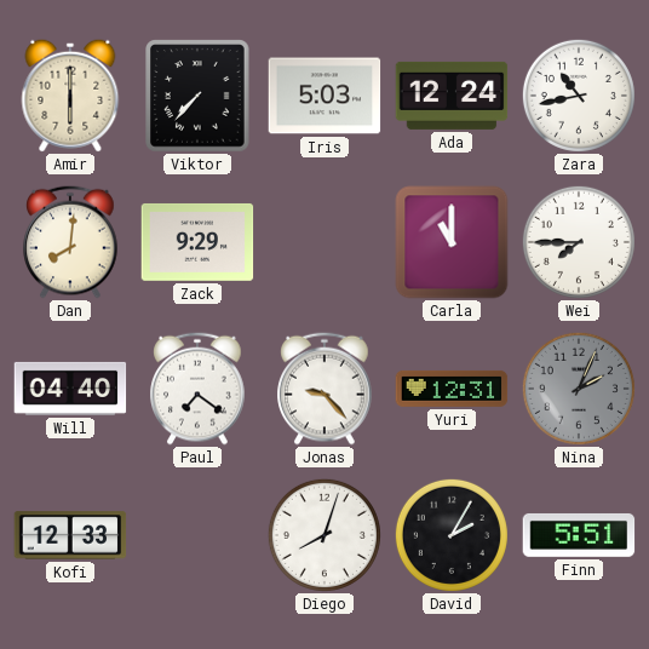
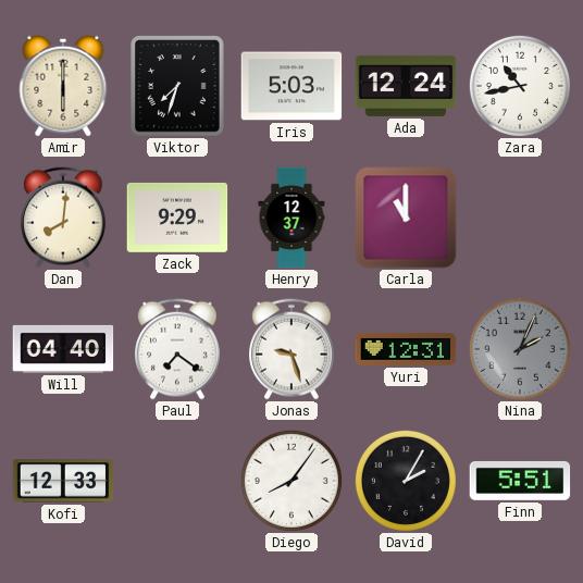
Viktor: 7:37 -> 7:33 (177, 86)
Henry: none -> 12:37 (291, 218)
Wei: 7:45 -> none (579, 242)
Jonas: 9:23 -> 9:27 (291, 349)
Diego: 8:03 -> 8:06 (291, 481)
